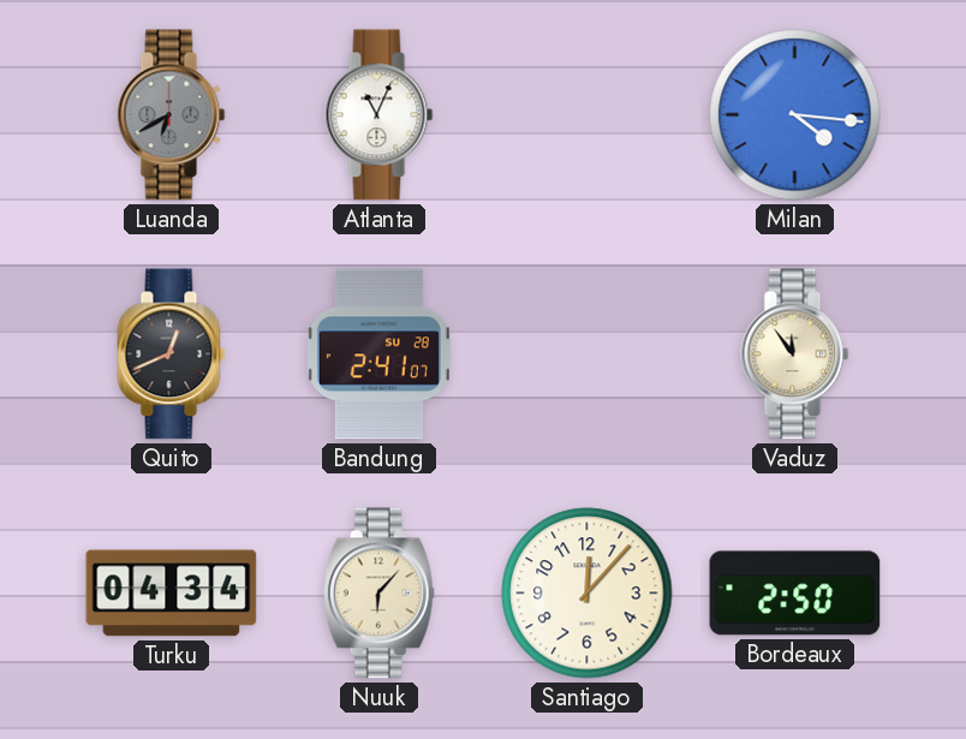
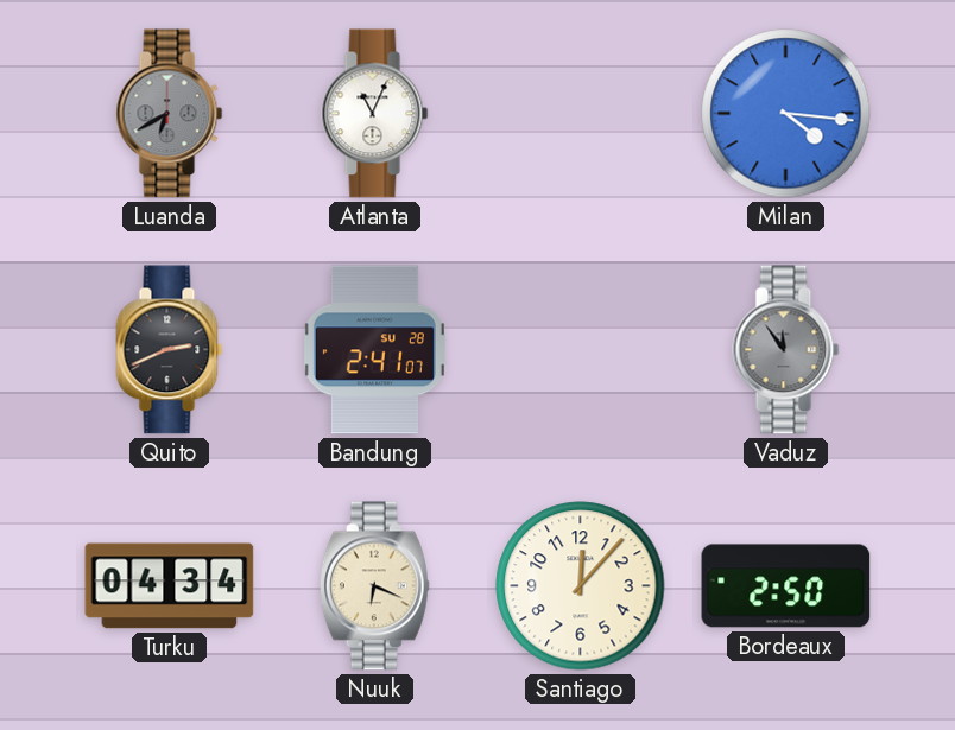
Quito: 12:41 -> 2:41 (170, 350)
Vaduz dial: cream -> grey (786, 350)
Nuuk: 6:07 -> 6:19 (374, 586)
